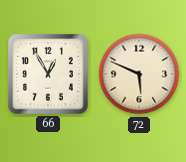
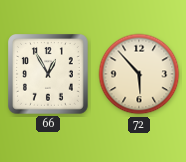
72: 5:49 -> 5:53 (139, 74)
